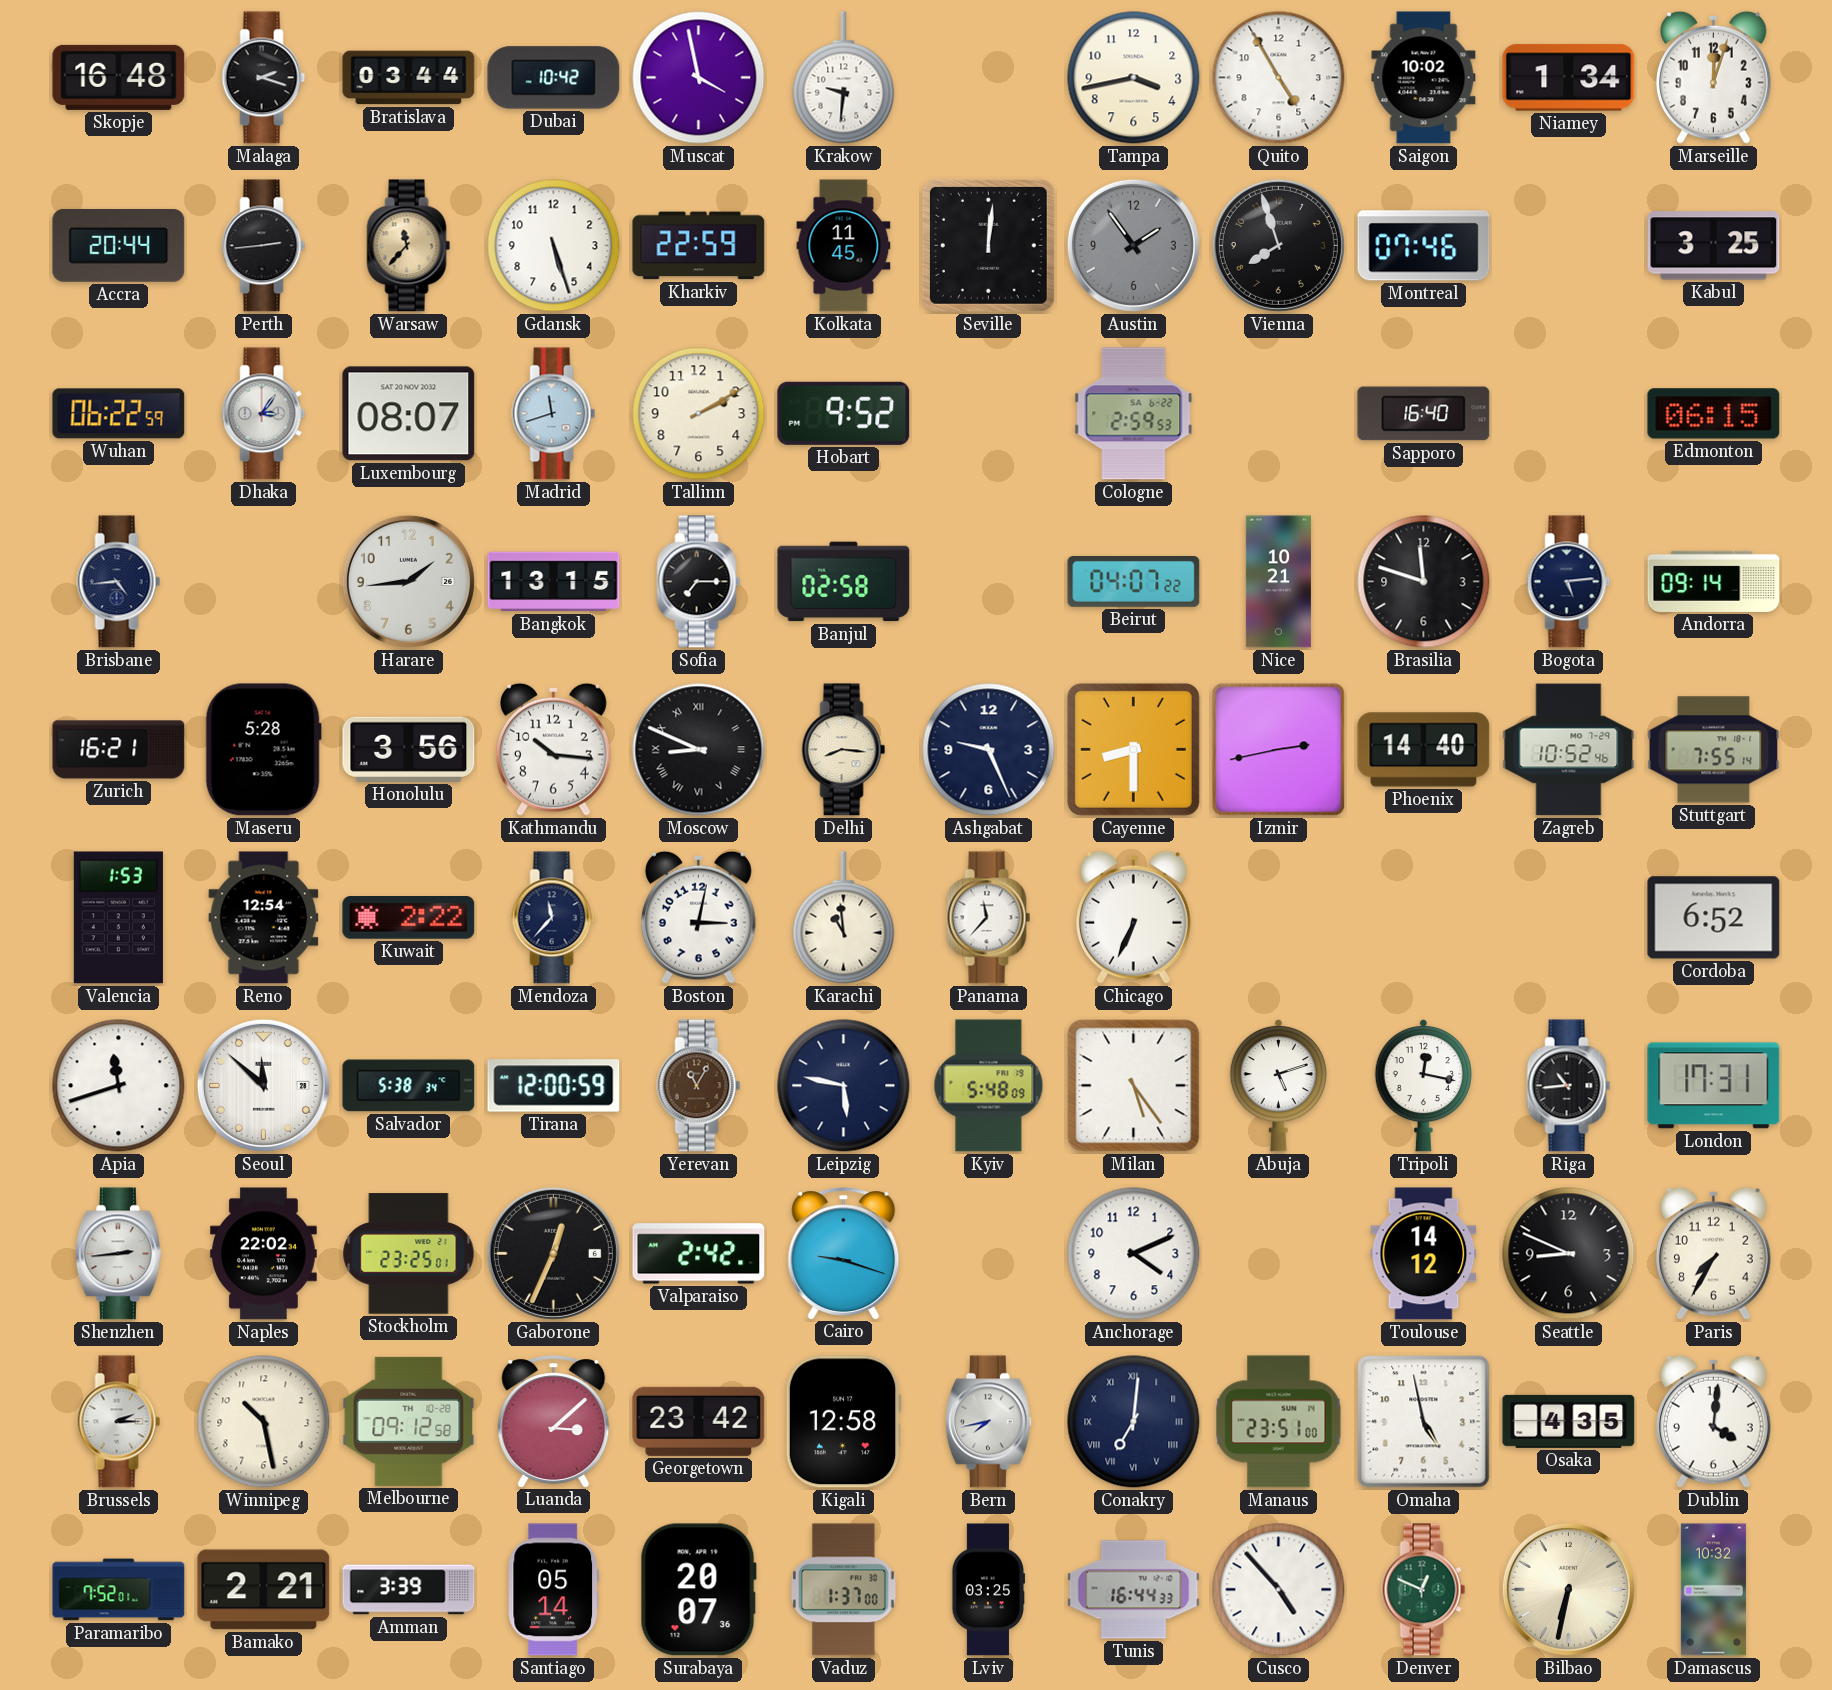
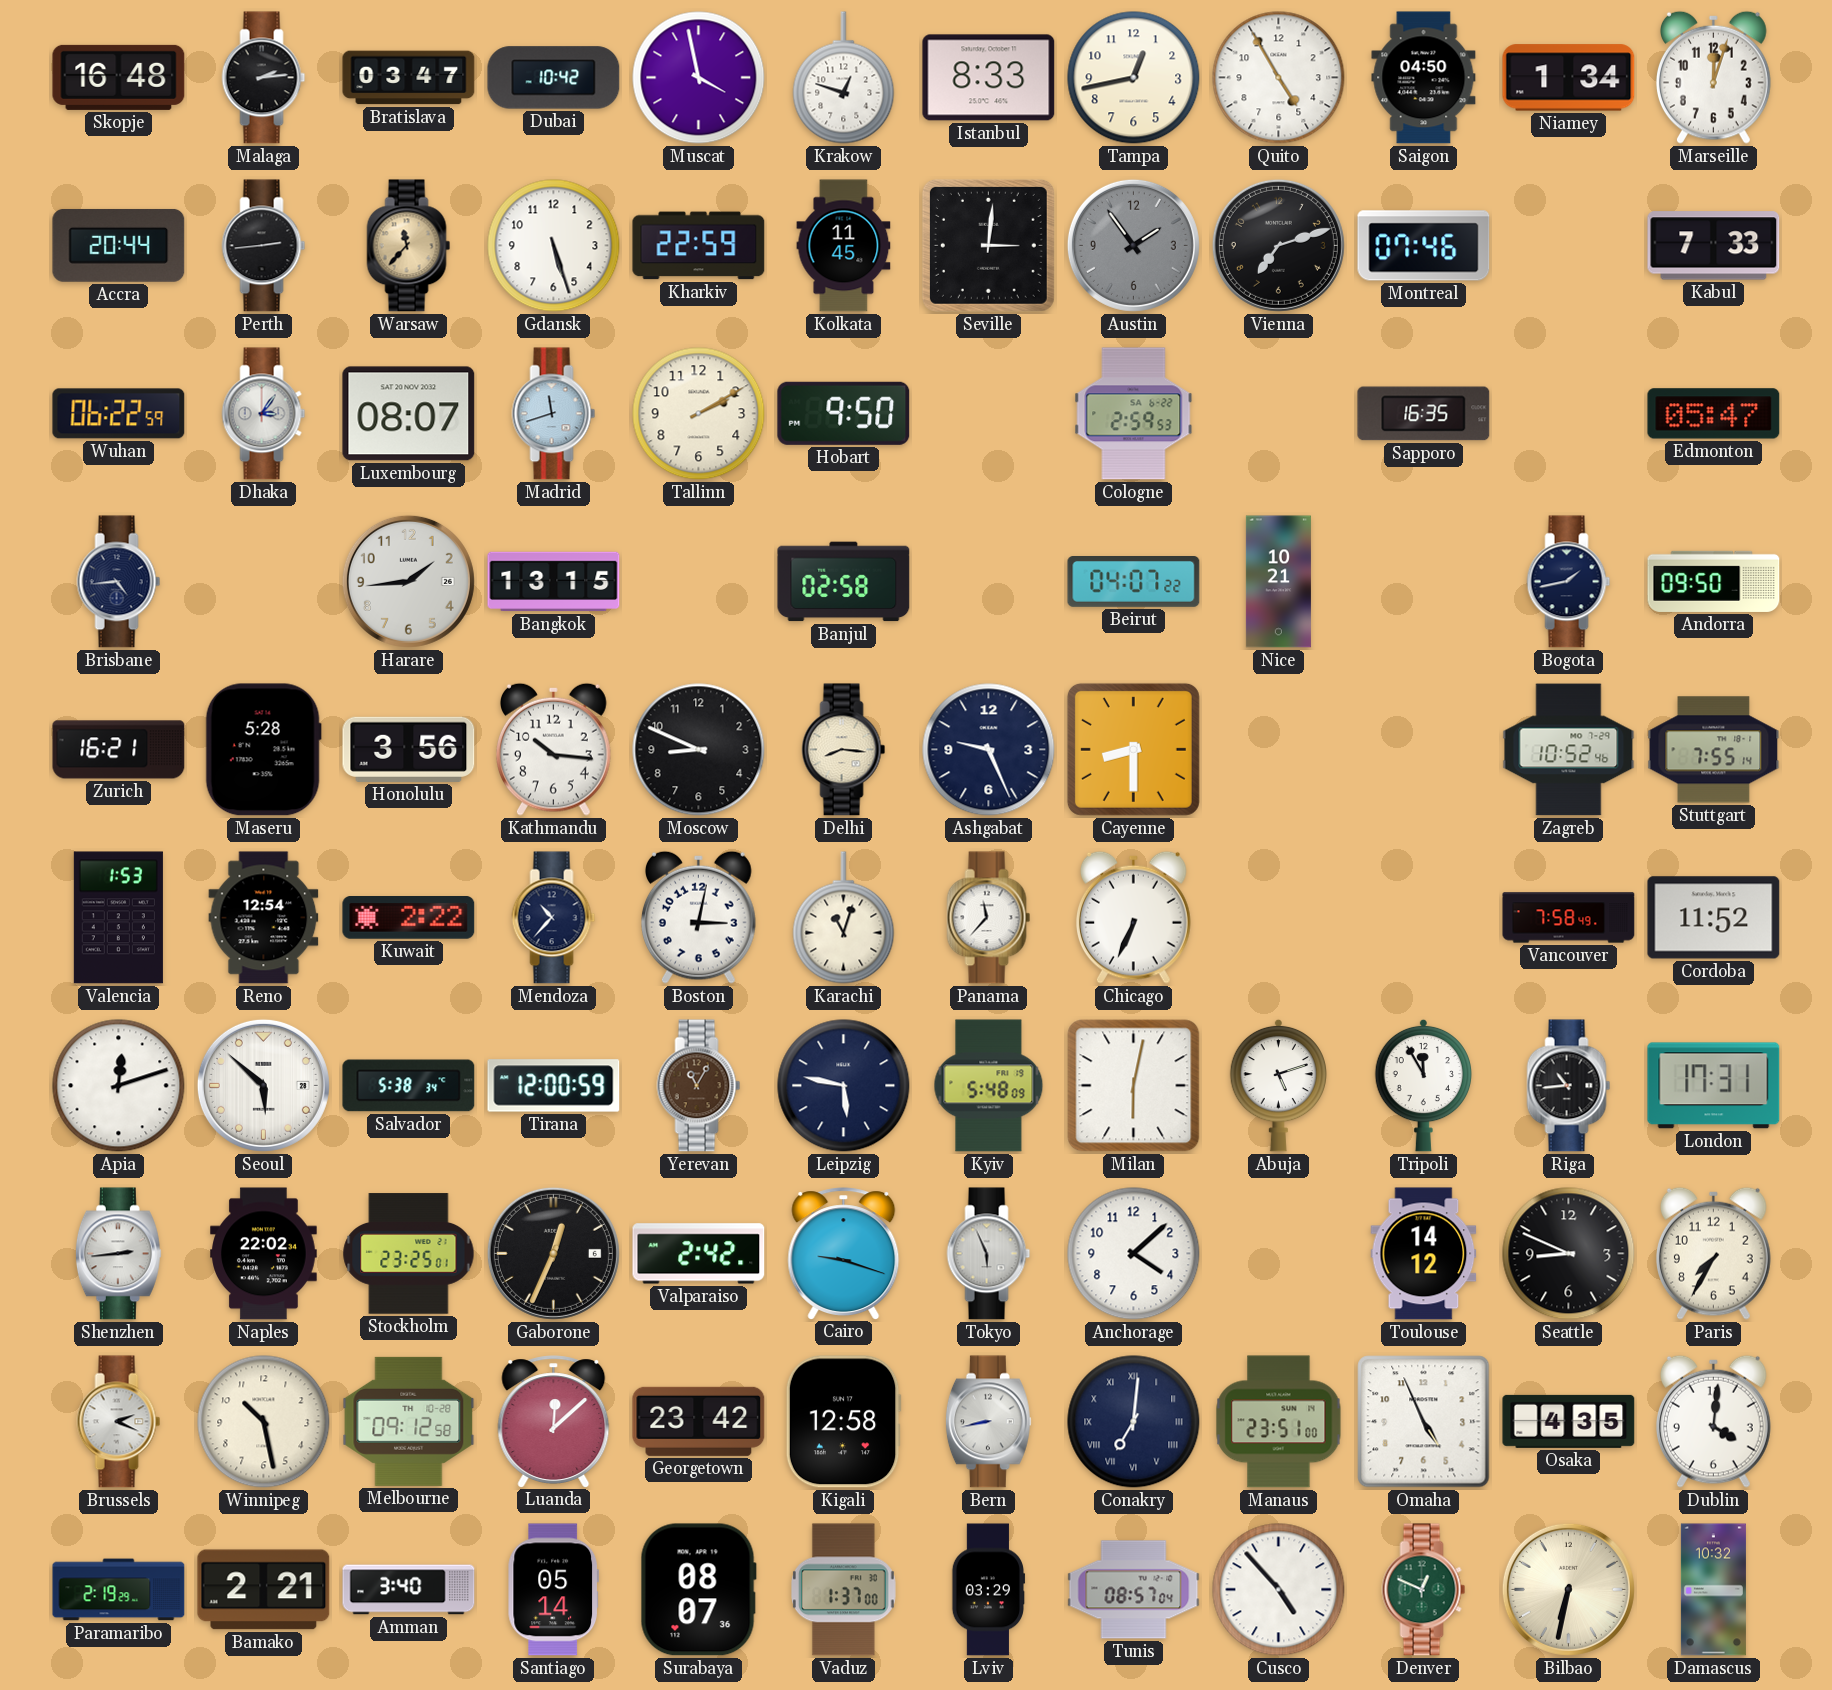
Malaga: 2:18 -> 2:14 (264, 78)
Bratislava: 03:44 -> 03:47 (409, 78)
Krakow: 9:31 -> 12:48 (844, 78)
Istanbul: none -> 8:33 (989, 78)
Tampa: 3:43 -> 12:43 (1134, 78)
Saigon: 10:02 -> 04:50 (1424, 78)
Seville: 12:01 -> 3:01 (988, 245)
Vienna: 7:57 -> 7:12 (1278, 245)
Kabul: 3:25 -> 7:33 (1714, 246)
Hobart: 9:52 -> 9:50 (844, 413)
Sapporo: 16:40 -> 16:35 (1424, 414)
Edmonton: 06:15 -> 05:47 (1714, 414)
Sofia: 7:15 -> none (699, 582)
Brasilia: 11:48 -> none (1424, 582)
Bogota: 5:14 -> 1:43 (1569, 582)
Andorra: 09:14 -> 09:50 (1714, 581)
Moscow numerals: Roman -> Arabic (699, 750)
Izmir: 2:43 -> none (1279, 750)
Phoenix: 14:40 -> none (1424, 750)
Mendoza: 11:37 -> 10:37 (554, 918)
Karachi: 10:59 -> 11:03 (844, 918)
Vancouver: none -> 7:58 (1569, 918)
Cordoba: 6:52 -> 11:52 (1714, 918)
Apia: 11:42 -> 12:12 (119, 1086)
Seoul: 11:52 -> 5:52 (263, 1085)
Milan: 5:24 -> 6:02 (1134, 1086)
Tripoli: 12:17 -> 11:55 (1423, 1085)
Tokyo: none -> 5:56 (989, 1254)
Anchorage: 4:11 -> 4:08 (1134, 1254)
Brussels: 2:15 -> 2:19 (119, 1422)
Luanda: 3:08 -> 12:08 (554, 1421)
Bern: 7:43 -> 8:43 (988, 1422)
Omaha: 4:58 -> 4:56 (1424, 1422)
Paramaribo: 7:52 -> 2:19 (119, 1590)
Amman: 3:39 -> 3:40 (409, 1590)
Surabaya: 20:07 -> 08:07 (698, 1590)
Lviv: 03:25 -> 03:29 (989, 1590)
Tunis: 16:44 -> 08:57 (1134, 1590)
